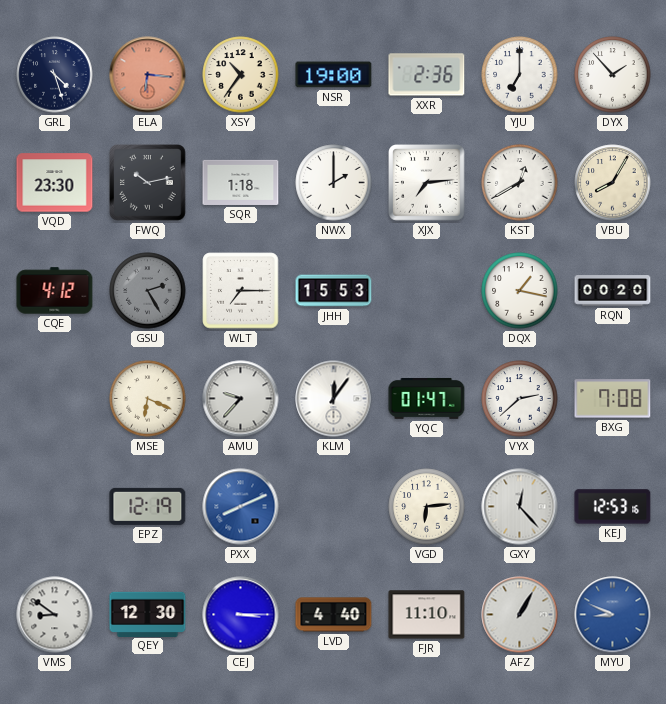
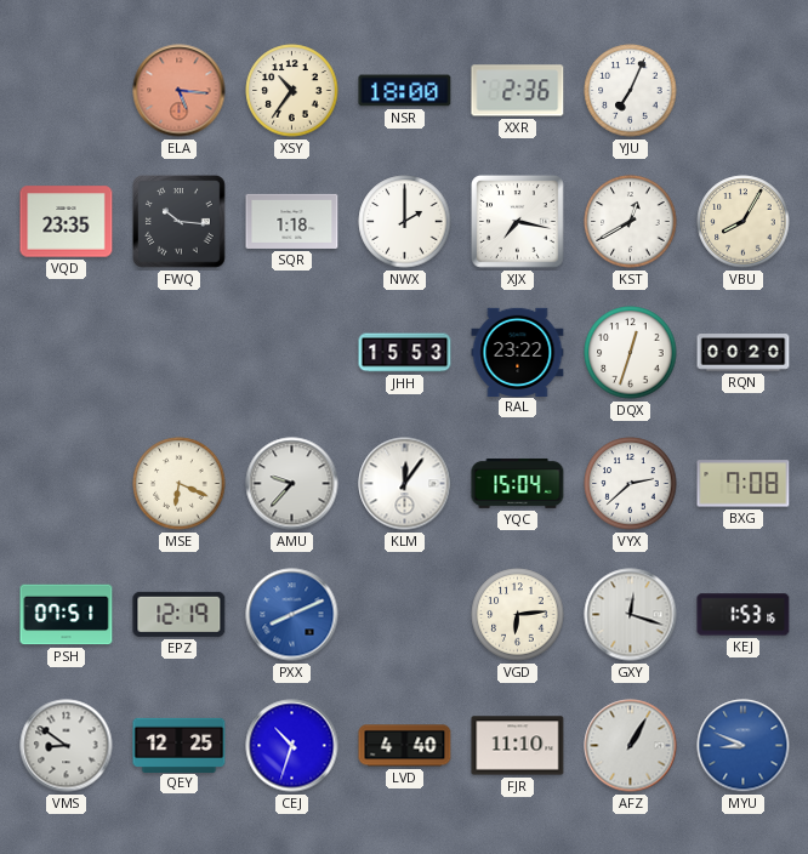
GRL: 4:27 -> none (55, 75)
ELA: 6:16 -> 5:16 (180, 91)
NSR: 19:00 -> 18:00 (405, 91)
YJU: 7:00 -> 7:04 (631, 91)
DYX: 1:53 -> none (613, 75)
VQD: 23:30 -> 23:35 (67, 222)
FWQ: 10:13 -> 10:16 (180, 222)
XJX: 7:14 -> 7:17 (518, 222)
CQE: 4:12 -> none (55, 291)
GSU: 2:25 -> none (148, 291)
WLT: 7:15 -> none (241, 291)
RAL: none -> 23:22 (518, 352)
DQX: 1:17 -> 12:33 (631, 353)
YQC: 01:47 -> 15:04 (518, 484)
PSH: none -> 07:51 (67, 615)
GXY: 12:23 -> 12:18 (631, 615)
KEJ: 12:53 -> 1:53 (744, 615)
QEY: 12:30 -> 12:25 (180, 745)
CEJ: 3:15 -> 10:33 (292, 746)
